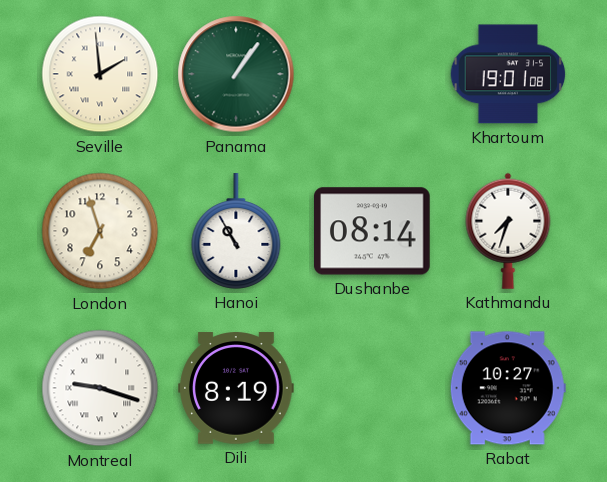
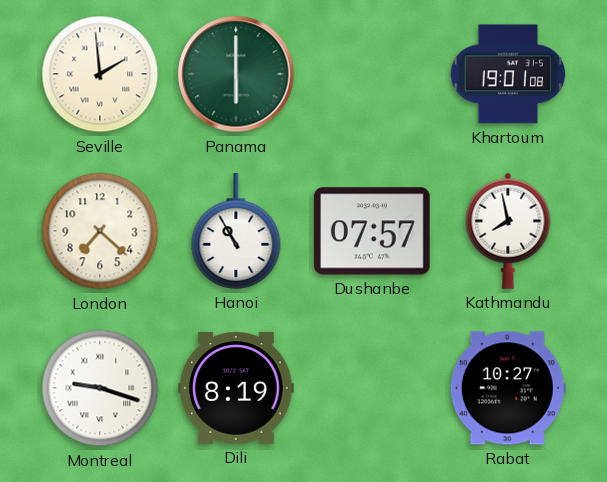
Panama: 1:06 -> 6:00 (236, 74)
London: 6:57 -> 7:22 (100, 231)
Dushanbe: 08:14 -> 07:57 (373, 231)
Kathmandu: 7:33 -> 7:58 (508, 231)
